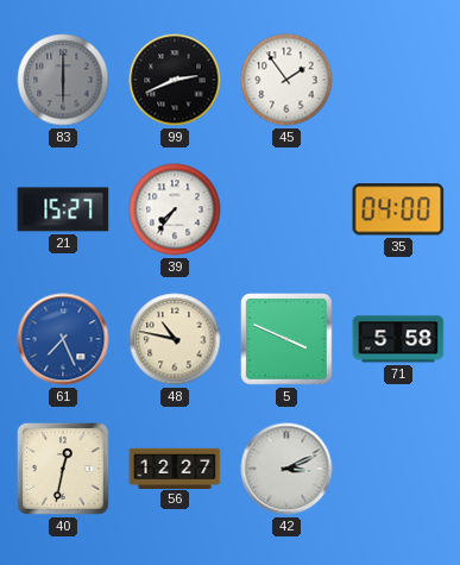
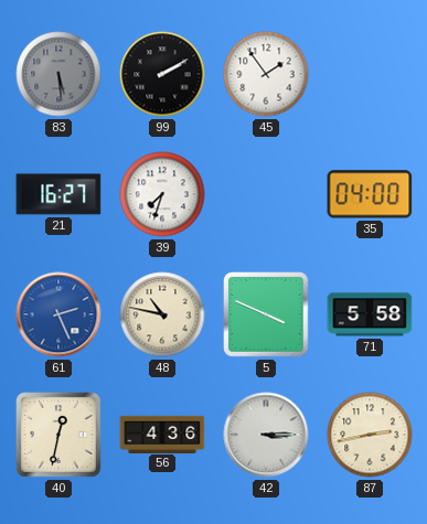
83: 6:00 -> 5:29 (58, 74)
99: 2:41 -> 2:10 (162, 74)
21: 15:27 -> 16:27 (58, 194)
39: 7:36 -> 7:33 (162, 194)
61: 7:26 -> 2:26 (58, 314)
56: 12:27 -> 4:36 (162, 434)
42: 3:11 -> 3:15 (266, 435)
87: none -> 2:43 (370, 435)
